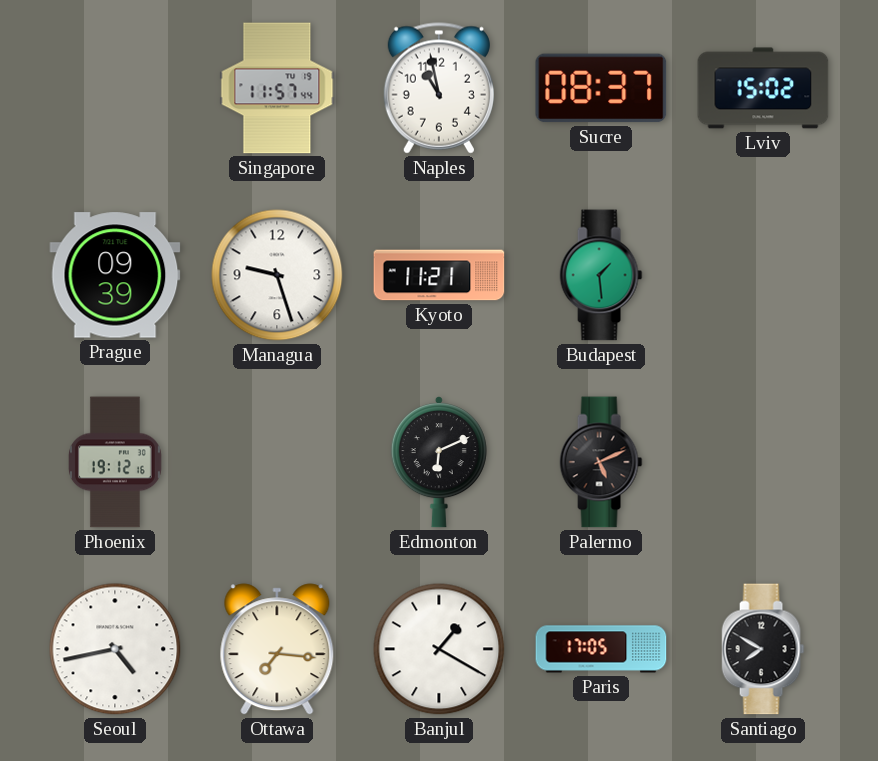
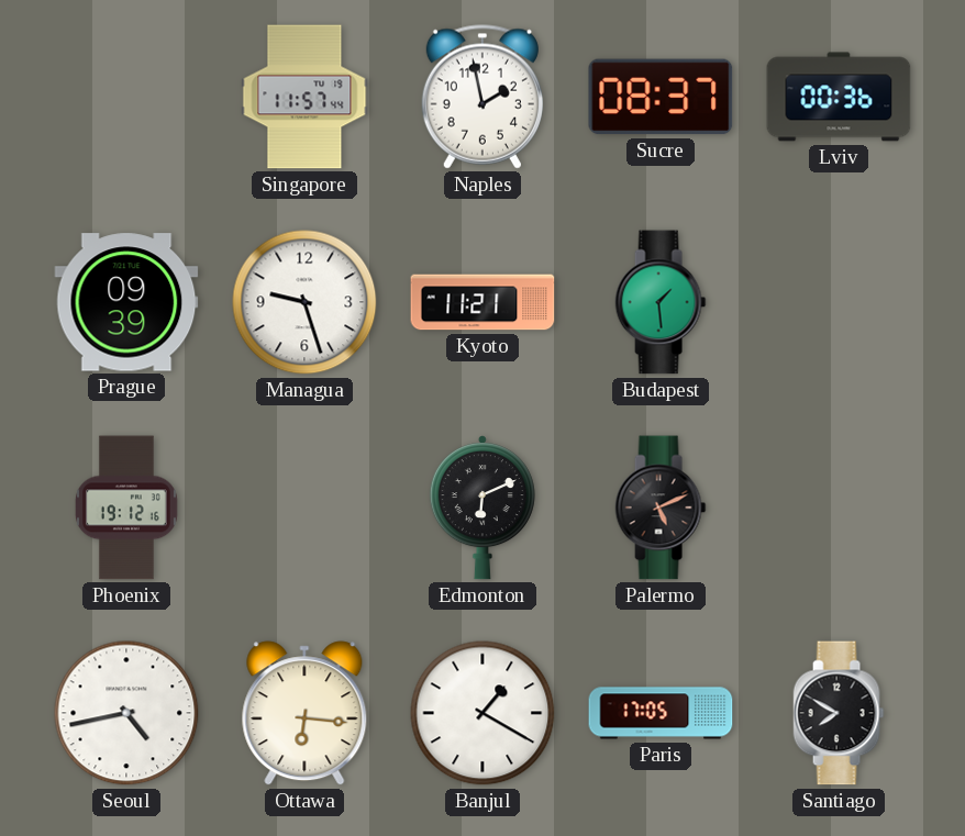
Naples: 10:58 -> 1:58 (482, 97)
Lviv: 15:02 -> 00:36 (839, 97)
Ottawa: 7:16 -> 6:16 (304, 713)
